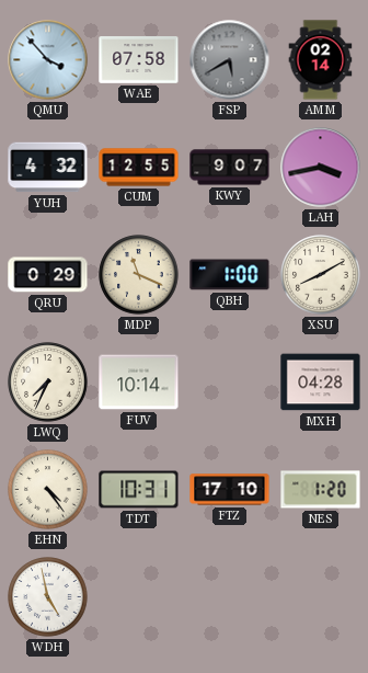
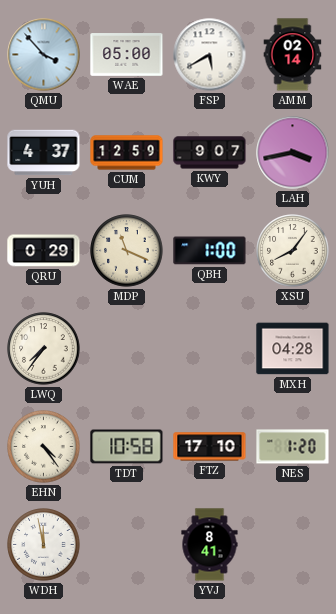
WAE: 07:58 -> 05:00 (127, 55)
FSP dial: grey -> white (210, 55)
YUH: 4:32 -> 4:37 (44, 153)
CUM: 12:55 -> 12:59 (127, 153)
XSU: 8:10 -> 8:06 (293, 251)
LWQ: 7:34 -> 7:36 (44, 349)
FUV: 10:14 -> none (139, 383)
TDT: 10:31 -> 10:58 (127, 447)
WDH: 4:58 -> 11:58 (44, 545)
YVJ: none -> 8:41 (210, 545)
